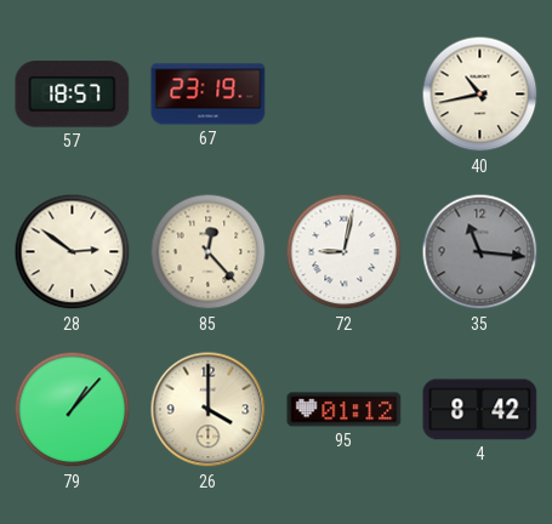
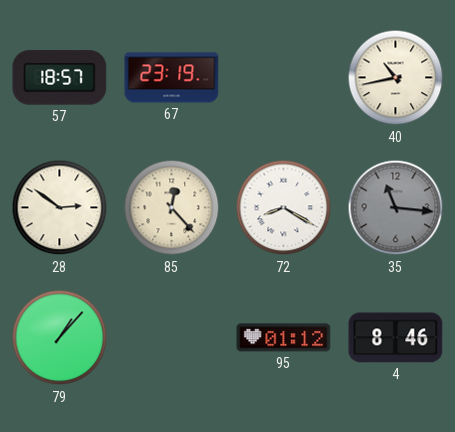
72: 9:02 -> 8:20 (284, 208)
26: 4:00 -> none (209, 410)
4: 8:42 -> 8:46 (396, 338)
